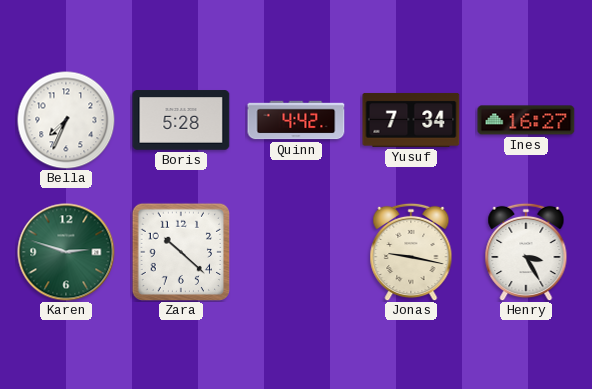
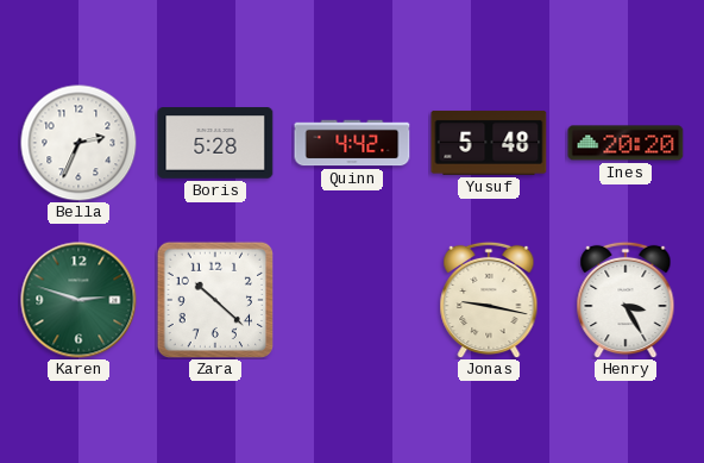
Bella: 7:34 -> 2:34 (78, 143)
Yusuf: 7:34 -> 5:48 (489, 143)
Ines: 16:27 -> 20:20 (626, 143)
